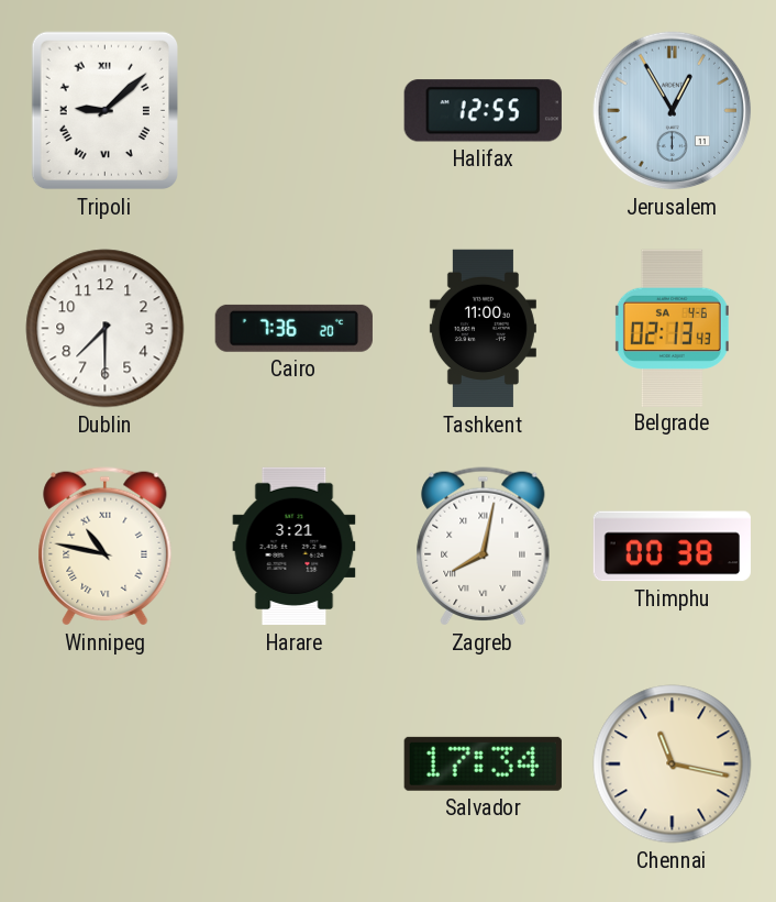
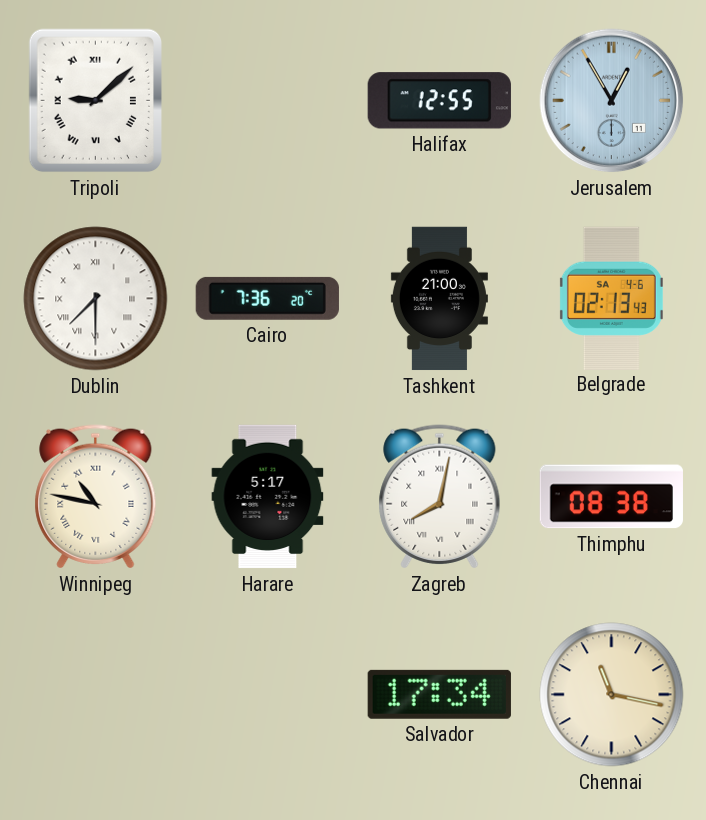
Dublin numerals: Arabic -> Roman (96, 299)
Tashkent: 11:00 -> 21:00 (439, 299)
Harare: 3:21 -> 5:17 (268, 497)
Thimphu: 00:38 -> 08:38 (611, 497)
